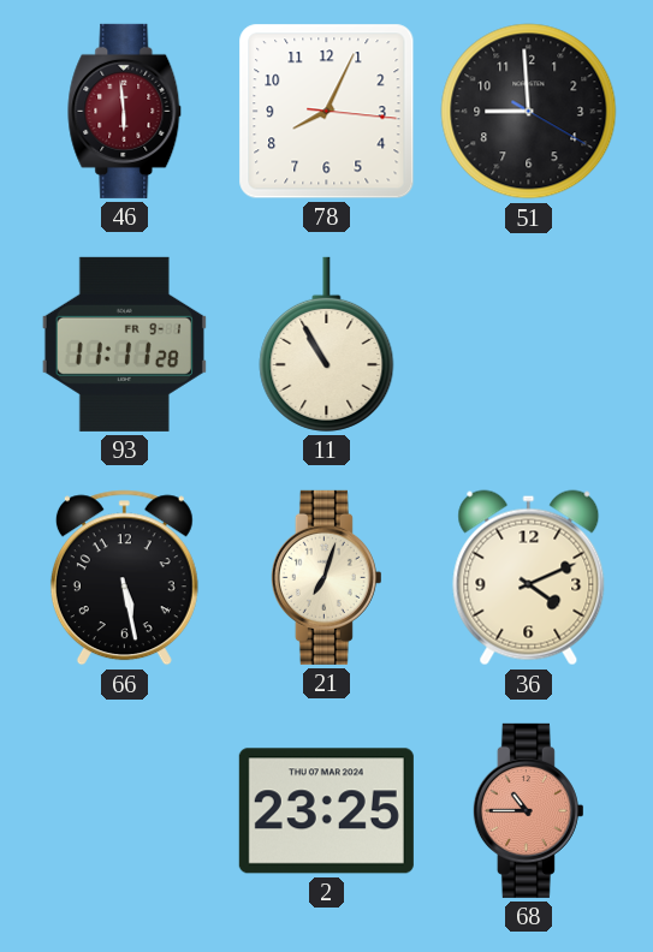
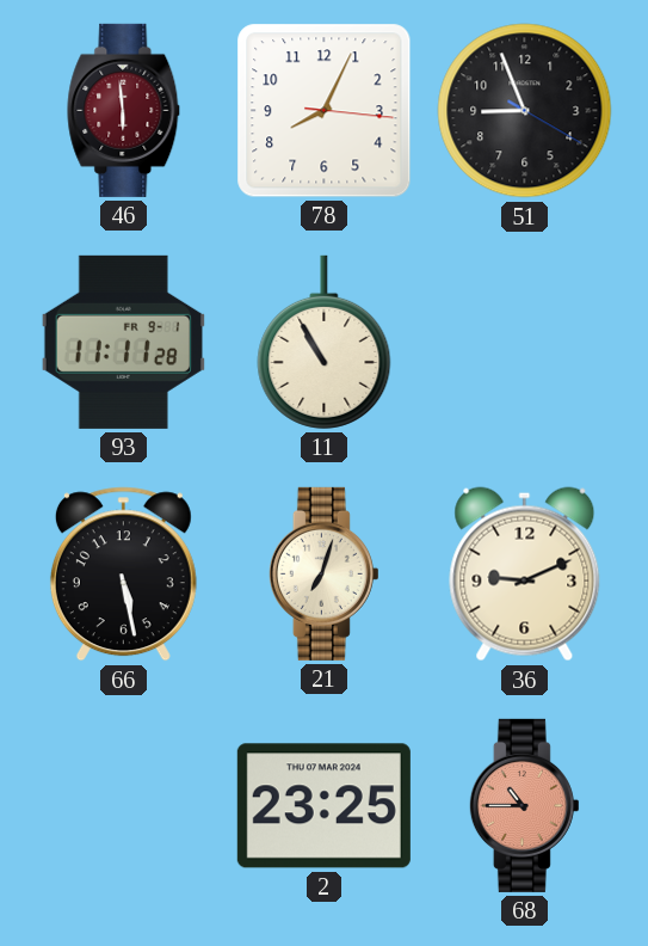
51: 8:59 -> 8:56 (525, 111)
36: 4:11 -> 9:11 (525, 575)
